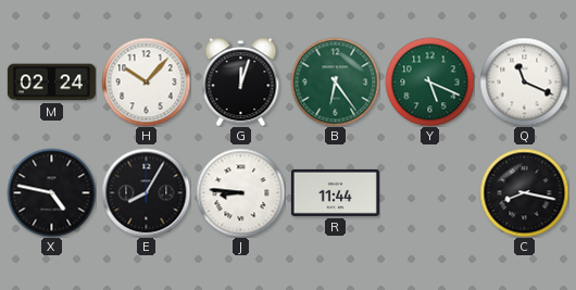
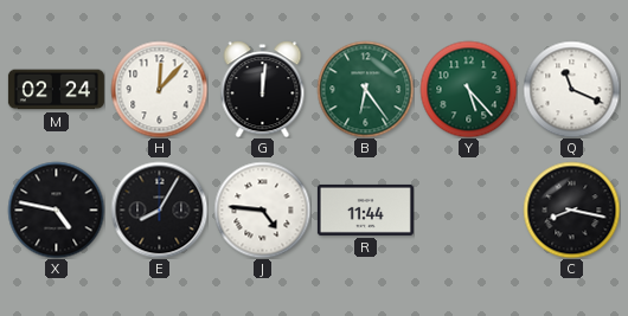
H: 10:07 -> 12:07 (159, 89)
G: 12:03 -> 12:01 (263, 89)
Y: 5:19 -> 5:23 (468, 89)
J: 8:46 -> 4:46 (262, 209)
